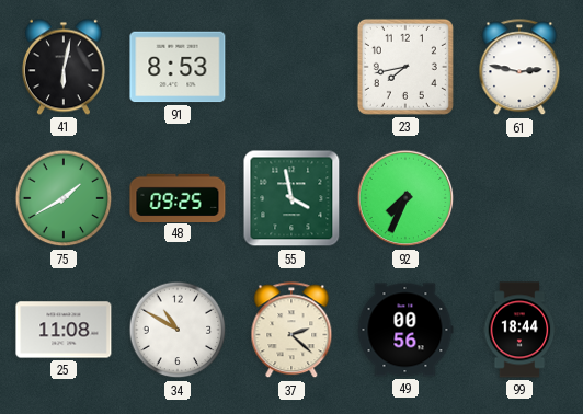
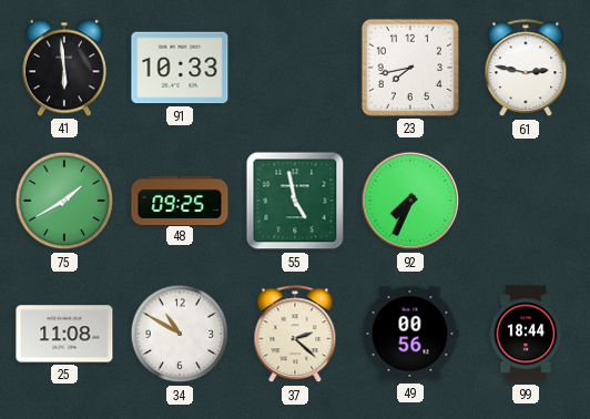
41: 6:02 -> 5:59 (64, 68)
91: 8:53 -> 10:33 (180, 68)
55: 3:58 -> 4:58 (295, 201)
